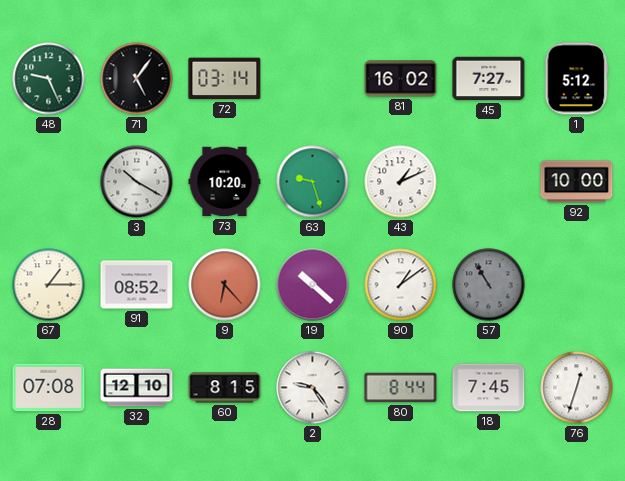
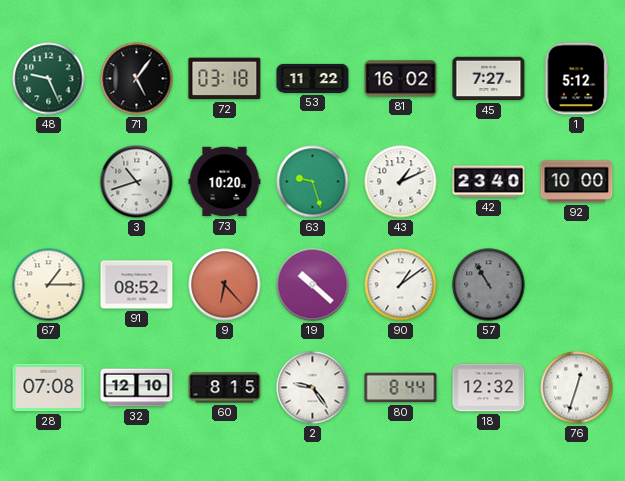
72: 03:14 -> 03:18 (225, 79)
53: none -> 11:22 (313, 78)
3: 10:20 -> 10:42 (137, 182)
42: none -> 23:40 (489, 182)
18: 7:45 -> 12:32 (489, 388)
